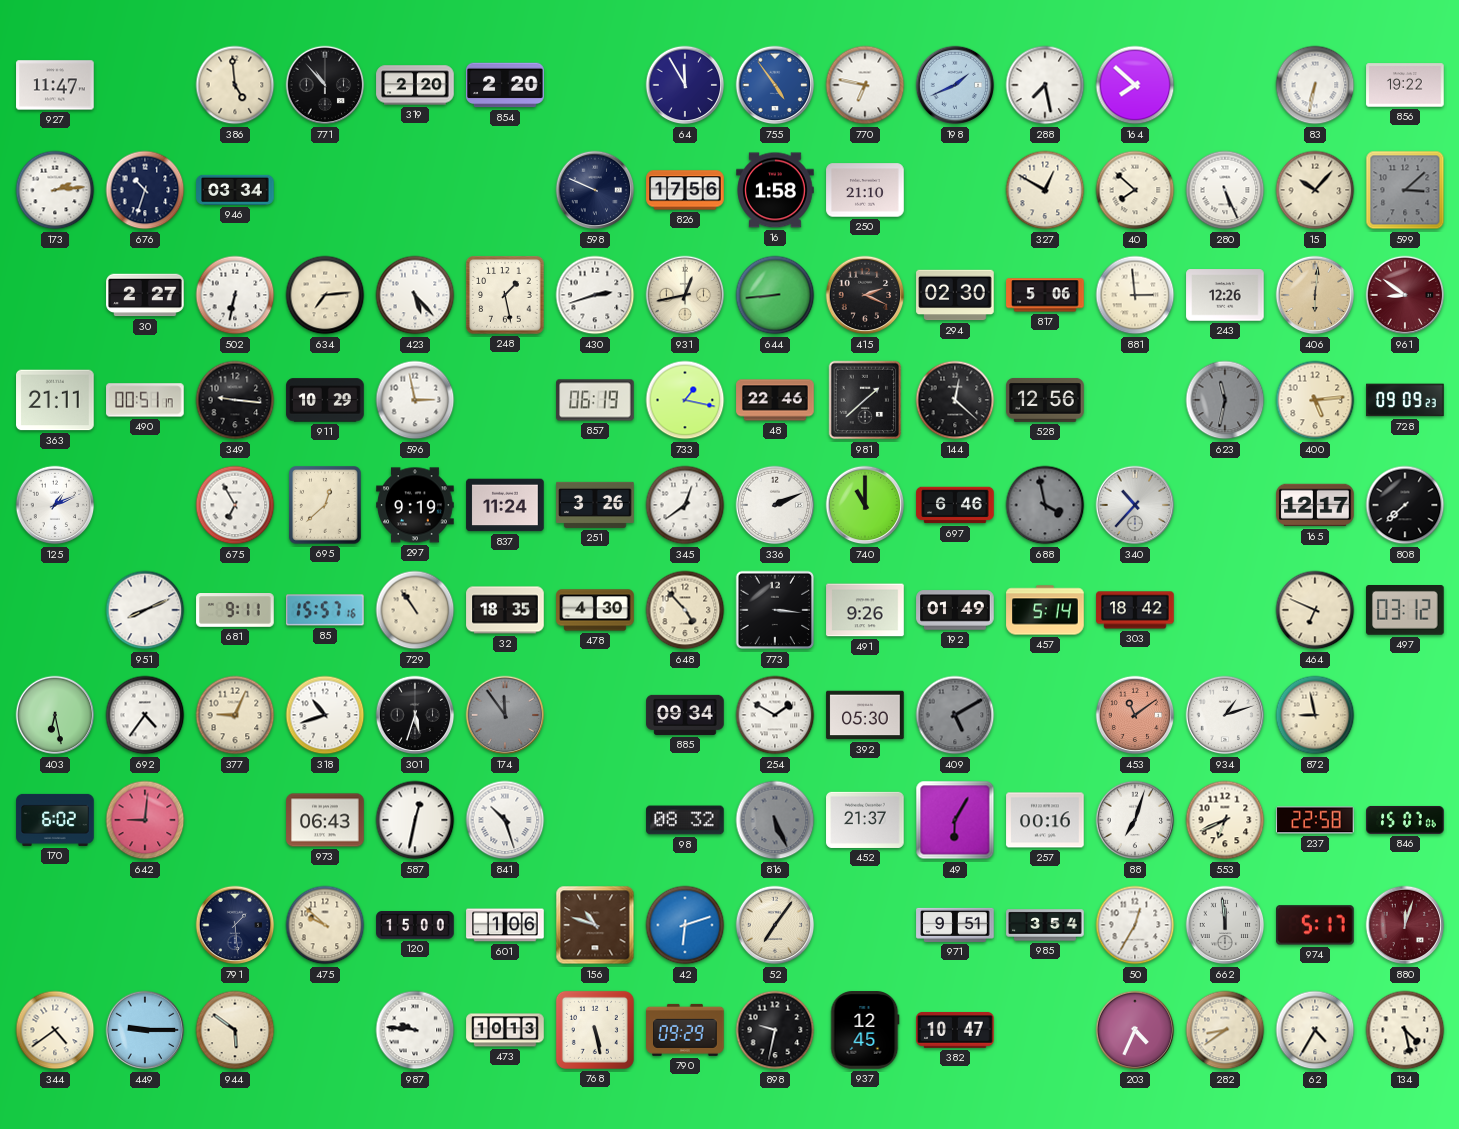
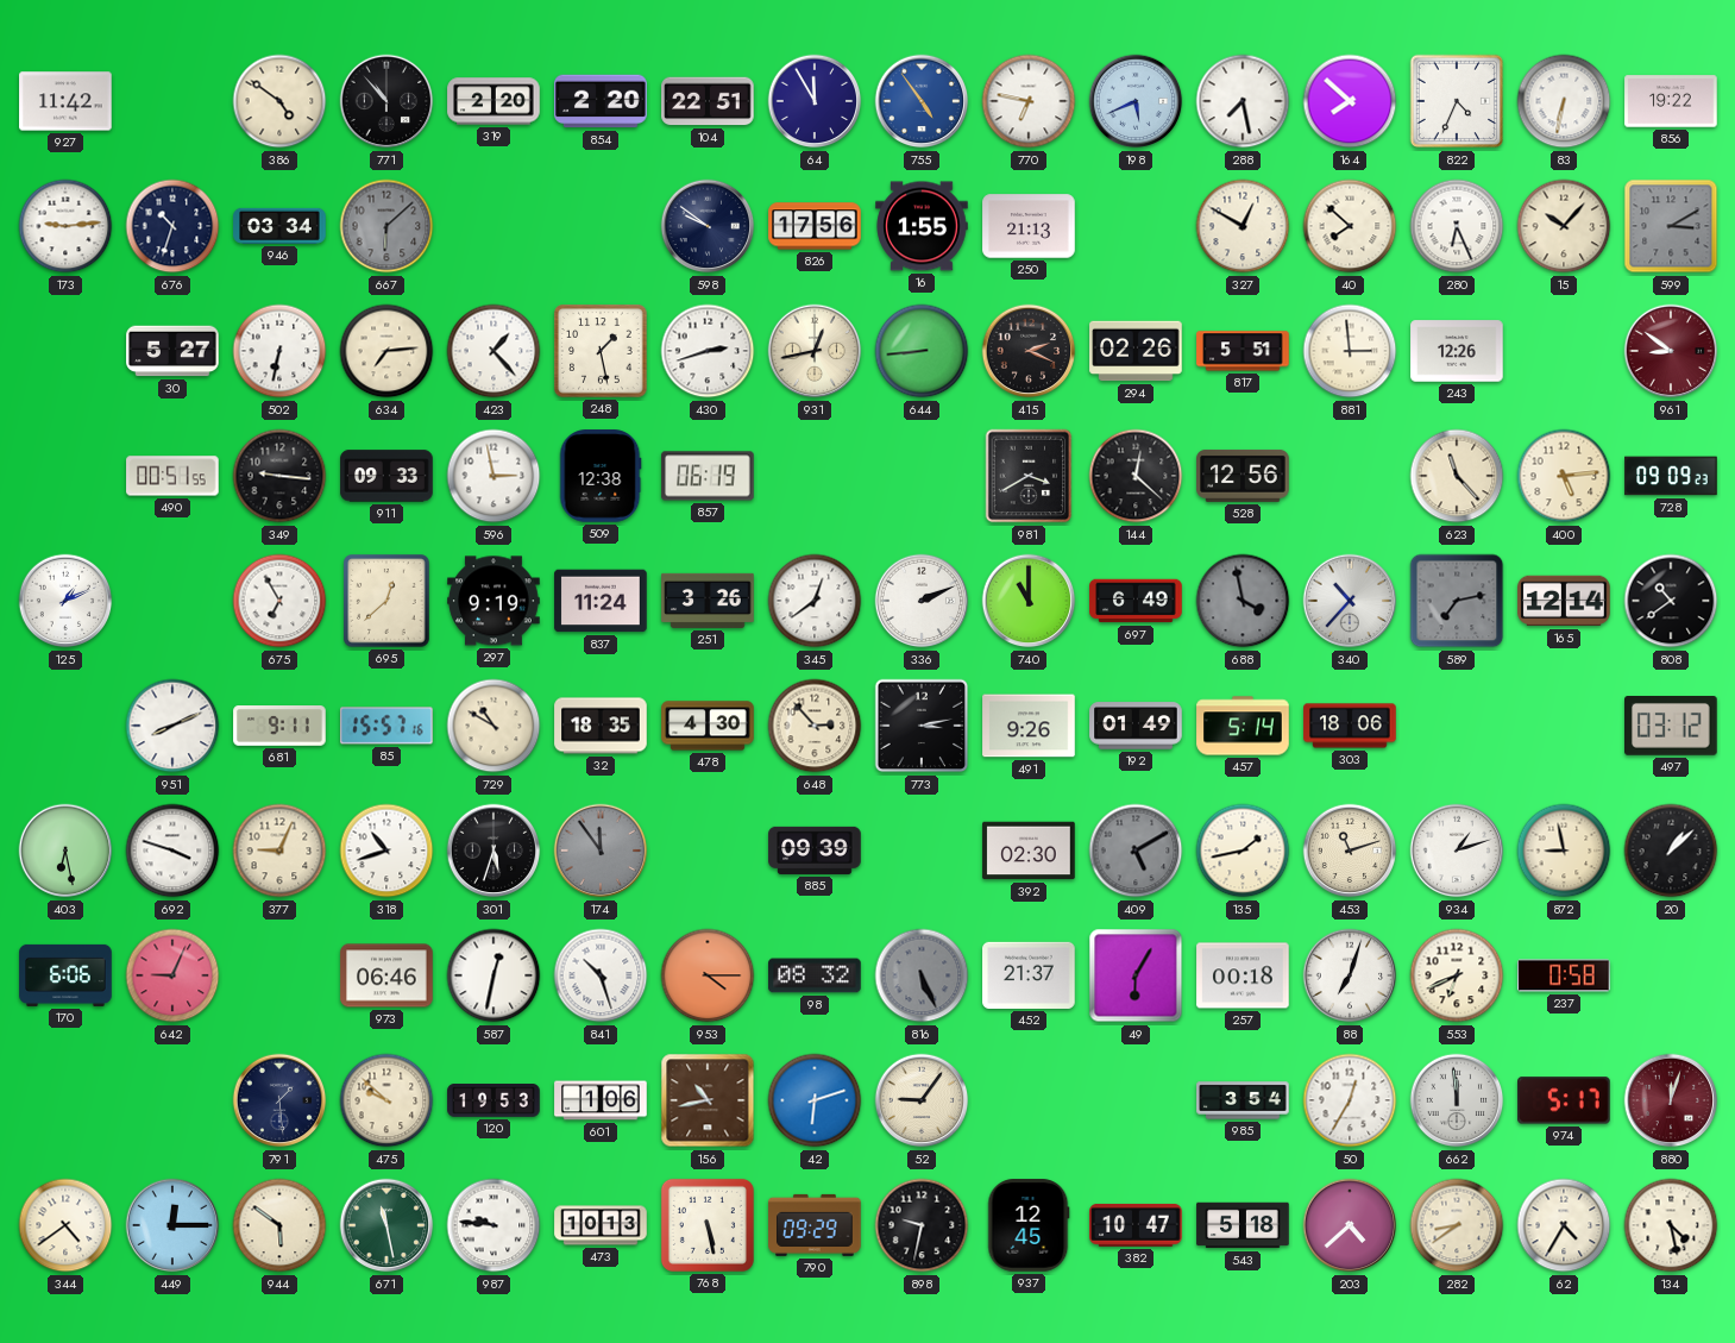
927: 11:47 -> 11:42 (65, 101)
386: 4:59 -> 4:51 (279, 101)
104: none -> 22:51 (708, 101)
198: 1:41 -> 5:41 (1136, 101)
822: none -> 4:34 (1457, 101)
173: 2:14 -> 9:14 (65, 226)
667: none -> 6:08 (386, 226)
598: 9:49 -> 9:51 (708, 226)
16: 1:58 -> 1:55 (922, 226)
250: 21:10 -> 21:13 (1029, 226)
280: 5:26 -> 6:26 (1457, 226)
599: 3:08 -> 3:10 (1671, 226)
30: 2:27 -> 5:27 (172, 351)
423: 5:23 -> 1:23 (494, 351)
294: 02:30 -> 02:26 (1136, 351)
817: 5:06 -> 5:51 (1243, 351)
406: 6:01 -> none (1315, 295)
363: 21:11 -> none (55, 400)
490: 00:51:17 -> 00:51:55 (172, 476)
911: 10:29 -> 09:33 (386, 476)
509: none -> 12:38 (601, 476)
733: 1:17 -> none (685, 400)
48: 22:46 -> none (775, 400)
981: 1:38 -> 3:40 (1029, 476)
623: 11:32 -> 11:23 (1457, 476)
623 dial: grey -> cream (1457, 476)
697: 6:46 -> 6:49 (1136, 601)
589: none -> 7:13 (1457, 601)
165: 12:17 -> 12:14 (1564, 601)
808: 7:38 -> 10:39 (1671, 601)
729: 10:54 -> 10:50 (494, 726)
648: 4:53 -> 2:53 (815, 726)
773: 3:16 -> 3:13 (922, 726)
303: 18:42 -> 18:06 (1350, 726)
464: 6:49 -> none (1315, 610)
692: 4:36 -> 3:48 (172, 851)
885: 09:34 -> 09:39 (815, 851)
254: 1:50 -> none (775, 715)
392: 05:30 -> 02:30 (1029, 851)
135: none -> 1:43 (1243, 851)
453: 11:09 -> 11:12 (1350, 851)
453 dial: salmon -> cream (1350, 851)
20: none -> 1:08 (1671, 851)
170: 6:02 -> 6:06 (65, 975)
642: 9:01 -> 9:04 (172, 975)
973: 06:43 -> 06:46 (386, 975)
953: none -> 4:15 (708, 975)
257: 00:16 -> 00:18 (1243, 975)
237: 22:58 -> 0:58 (1564, 975)
846: 15:07 -> none (1405, 820)
120: 15:00 -> 19:53 (494, 1102)
156: 10:48 -> 10:43 (708, 1100)
52: 7:06 -> 9:06 (922, 1100)
971: 9:51 -> none (955, 925)
449: 9:15 -> 12:15 (172, 1225)
671: none -> 11:28 (386, 1225)
543: none -> 5:18 (1243, 1225)
203: 4:34 -> 4:38 (1350, 1225)
